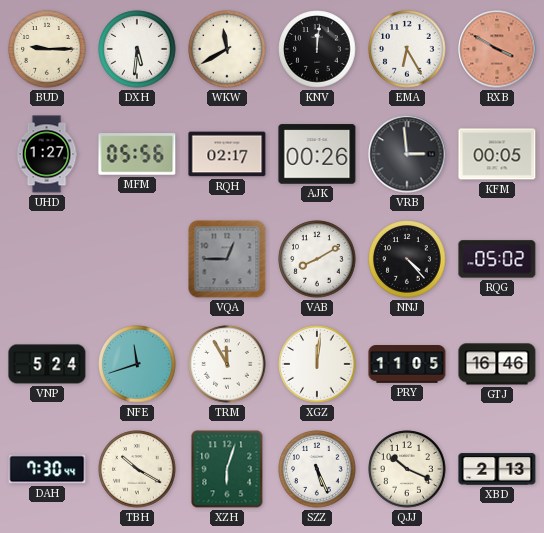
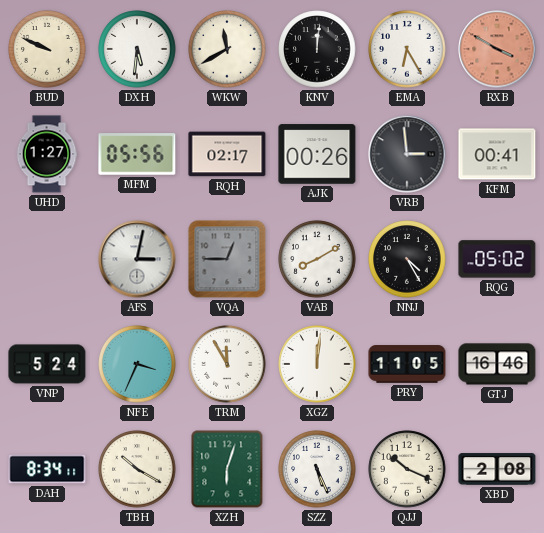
BUD: 9:15 -> 9:49 (47, 49)
KFM: 00:05 -> 00:41 (497, 154)
AFS: none -> 3:02 (137, 259)
NNJ: 4:23 -> 4:25 (407, 259)
NFE: 11:42 -> 3:34 (137, 364)
DAH: 7:30 -> 8:34 (47, 469)
XBD: 2:13 -> 2:08 (497, 469)
